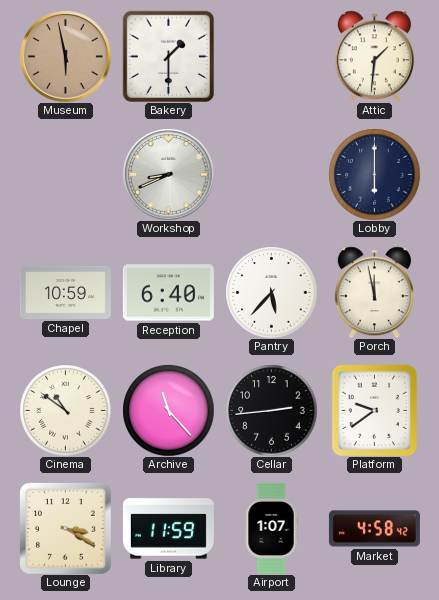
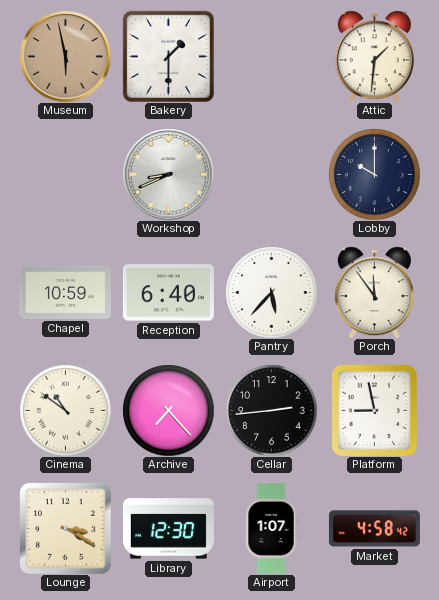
Lobby: 6:00 -> 10:00 (374, 174)
Porch: 11:58 -> 11:54 (374, 292)
Archive: 11:23 -> 7:23 (168, 410)
Platform: 9:39 -> 8:58 (375, 410)
Library: 11:59 -> 12:30 (168, 529)
